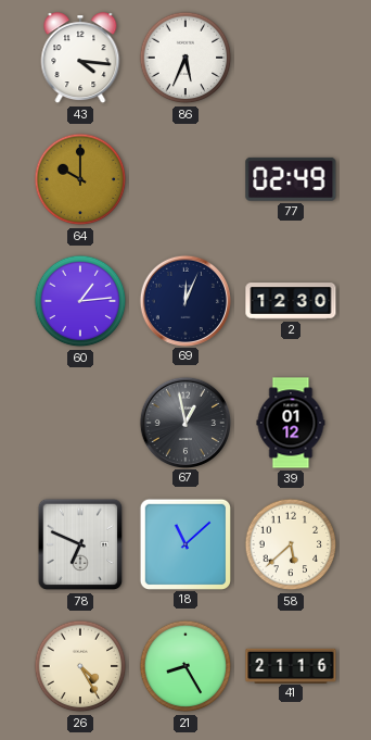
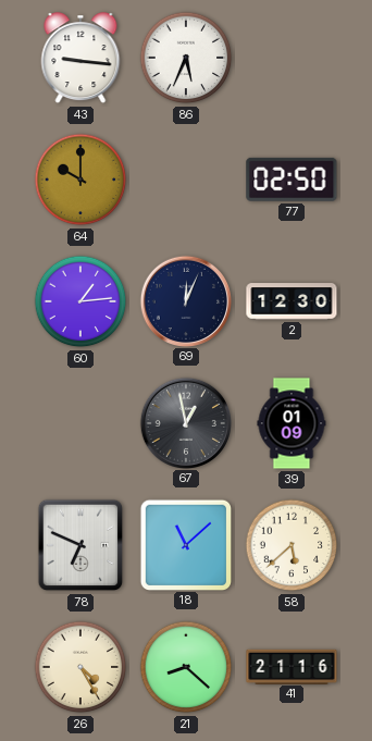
43: 4:16 -> 9:16 (80, 59)
77: 02:49 -> 02:50 (292, 180)
39: 01:12 -> 01:09 (292, 423)
21: 8:25 -> 8:22 (186, 667)
